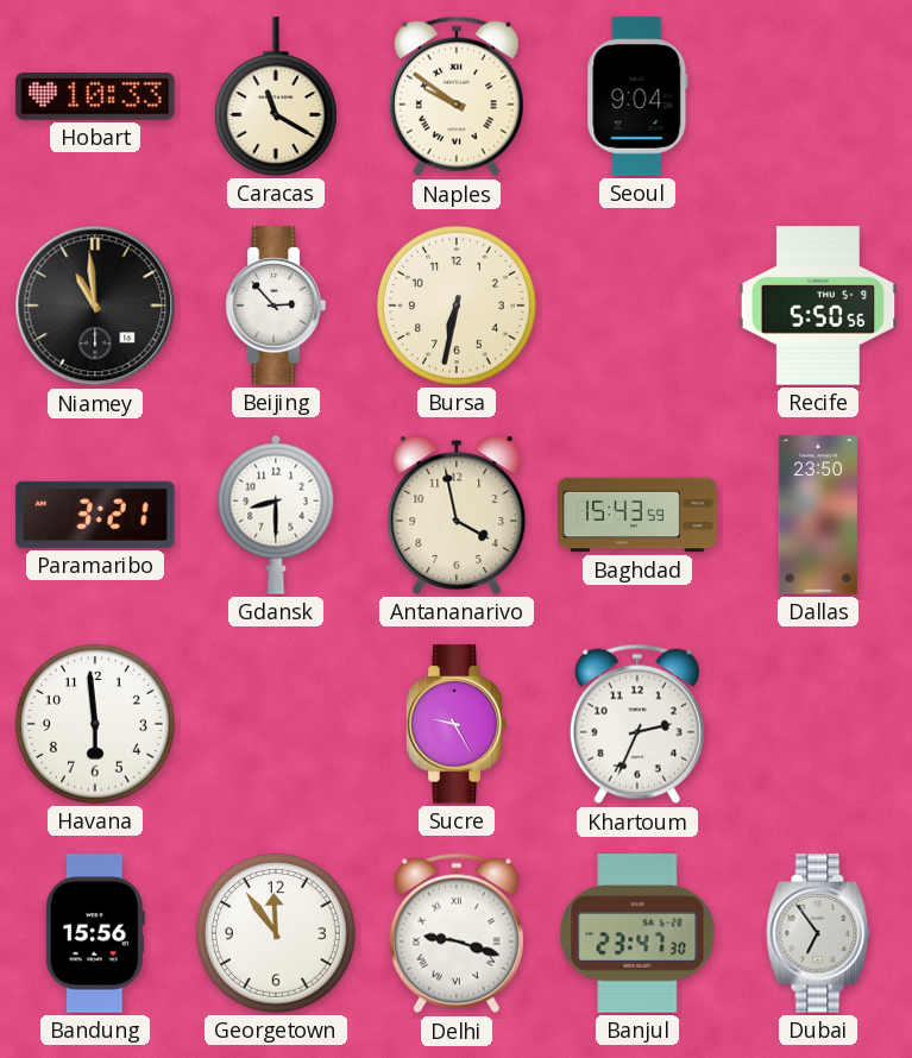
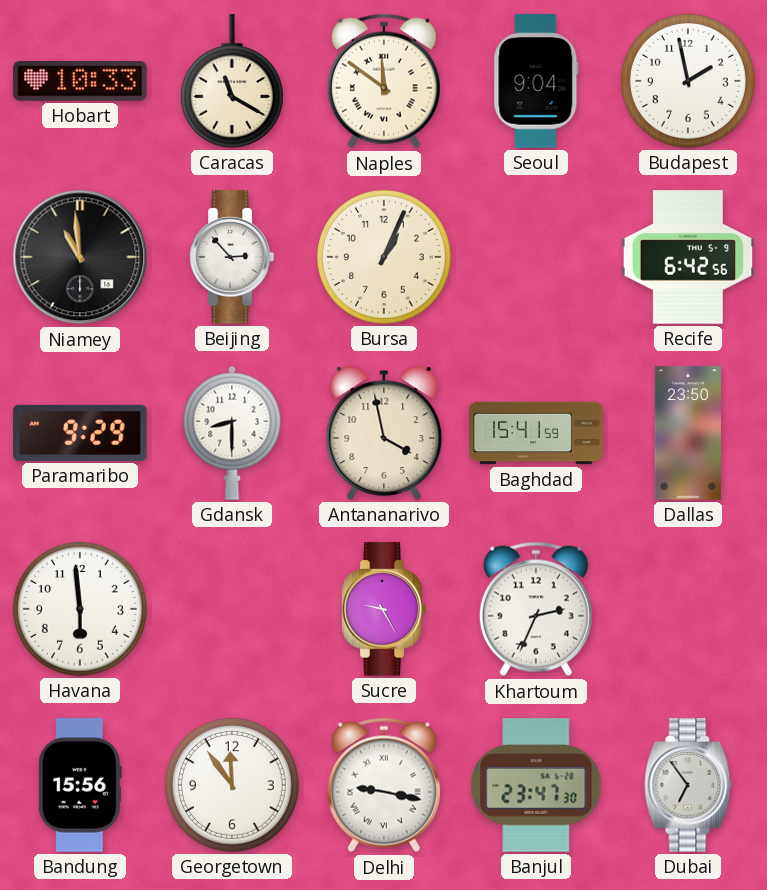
Naples: 9:51 -> 11:51 (384, 81)
Budapest: none -> 1:58 (688, 81)
Bursa: 6:32 -> 1:04 (384, 257)
Recife: 5:50 -> 6:42 (688, 257)
Paramaribo: 3:21 -> 9:29 (80, 433)
Baghdad: 15:43 -> 15:41 (536, 433)
Delhi: 9:18 -> 9:17 (384, 785)
